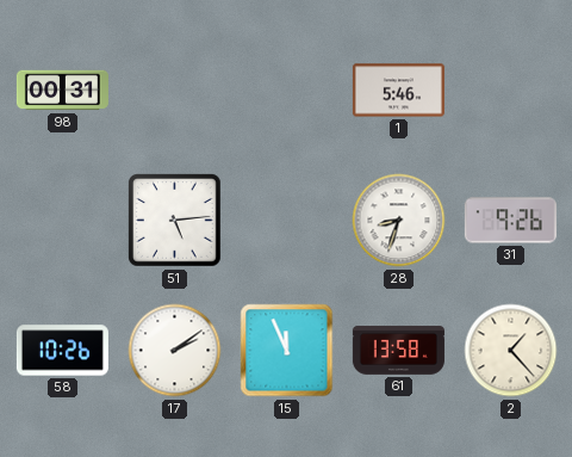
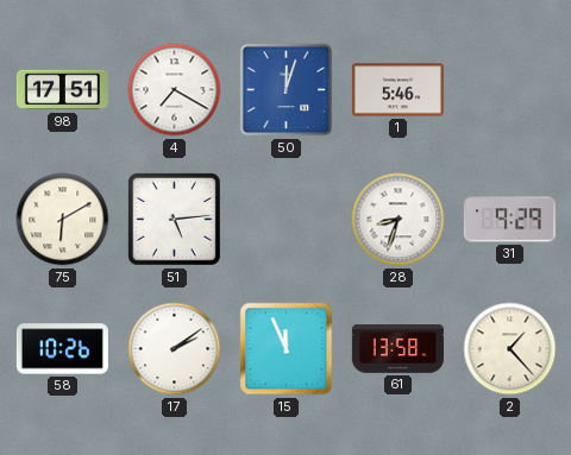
98: 00:31 -> 17:51 (62, 90)
4: none -> 7:20 (175, 90)
50: none -> 12:03 (287, 90)
75: none -> 6:10 (63, 220)
31: 9:26 -> 9:29 (509, 220)
